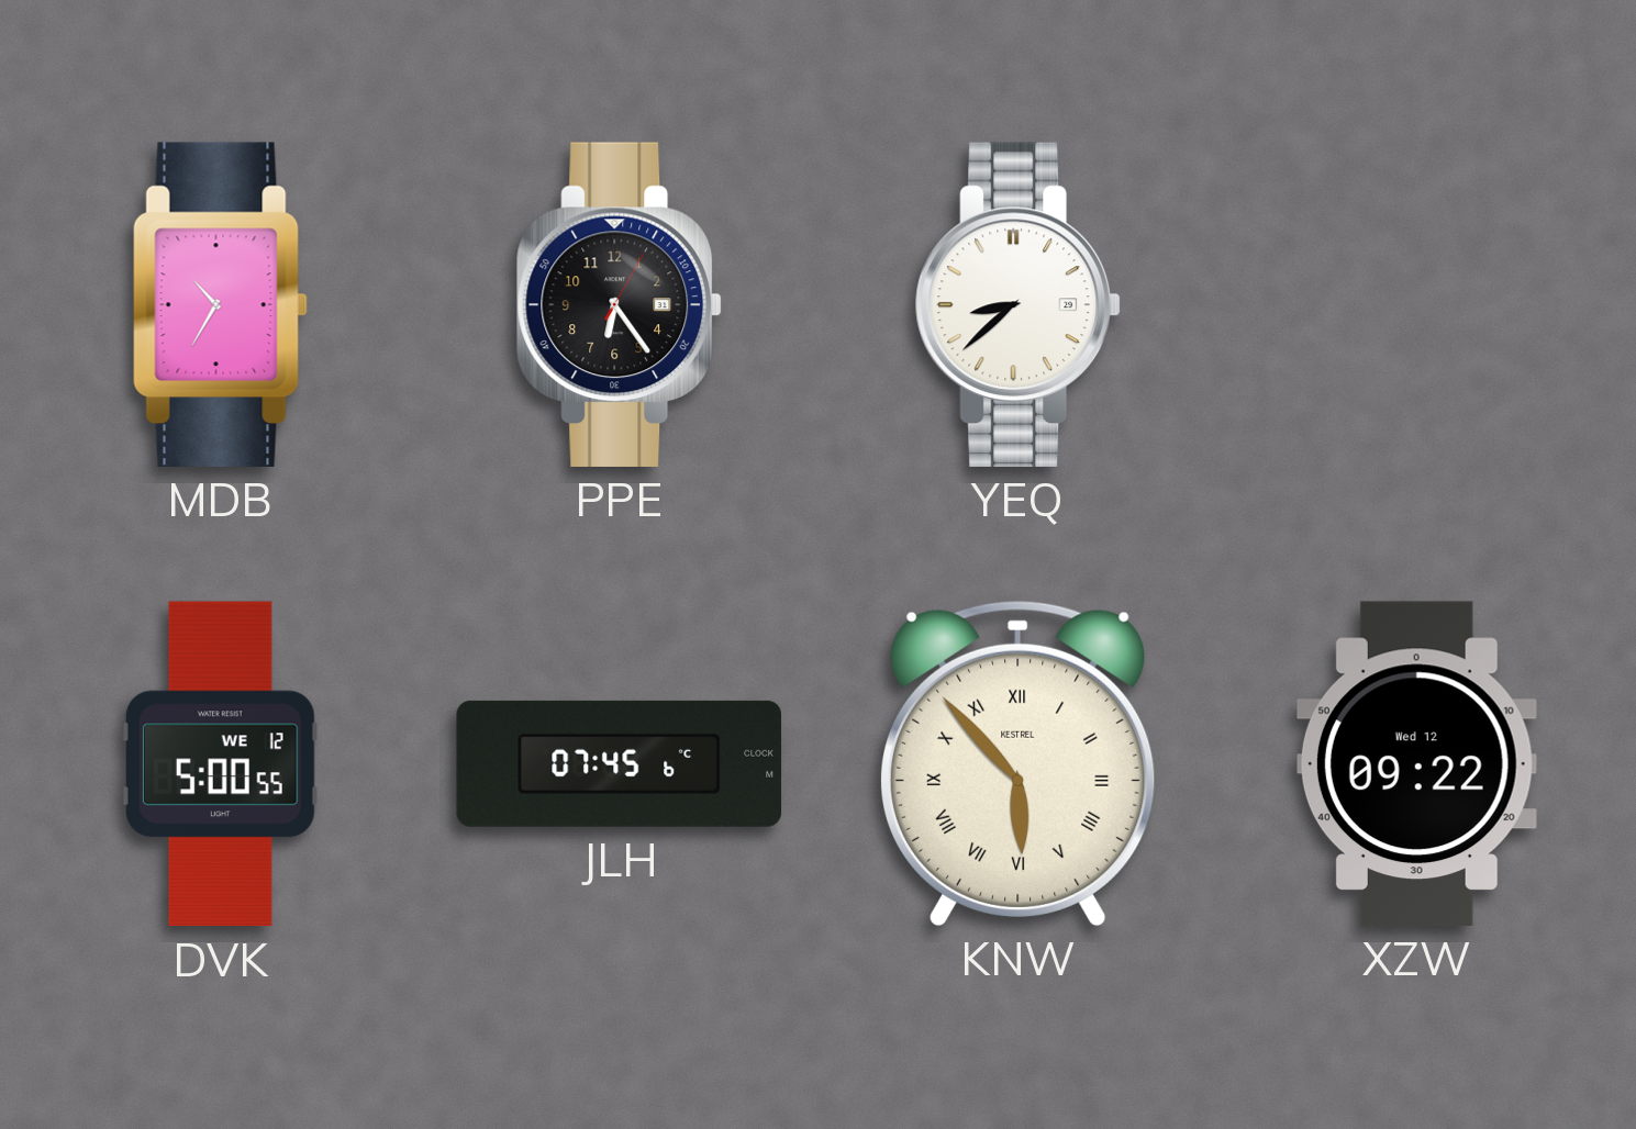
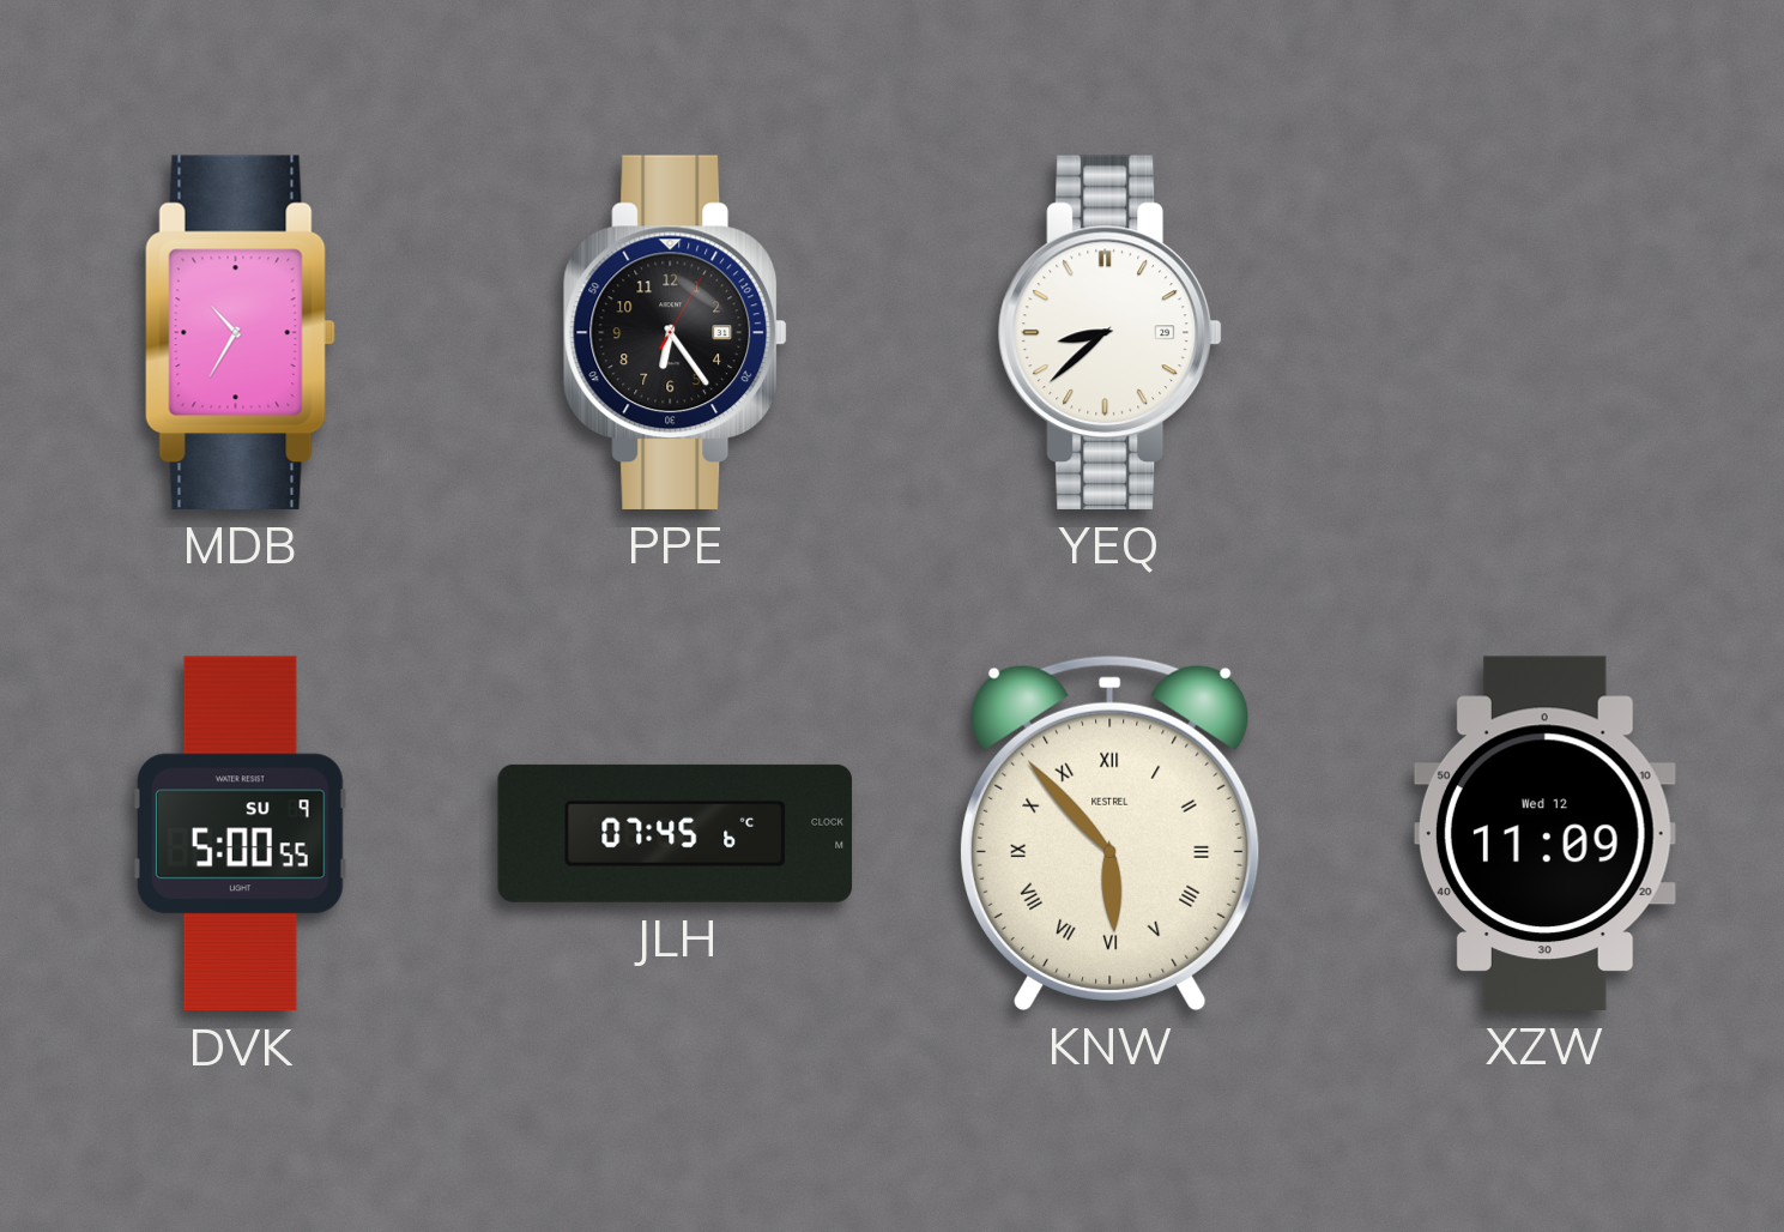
DVK date: WE 12 -> SU 9 (240, 834)
XZW: 09:22 -> 11:09 (1544, 833)
